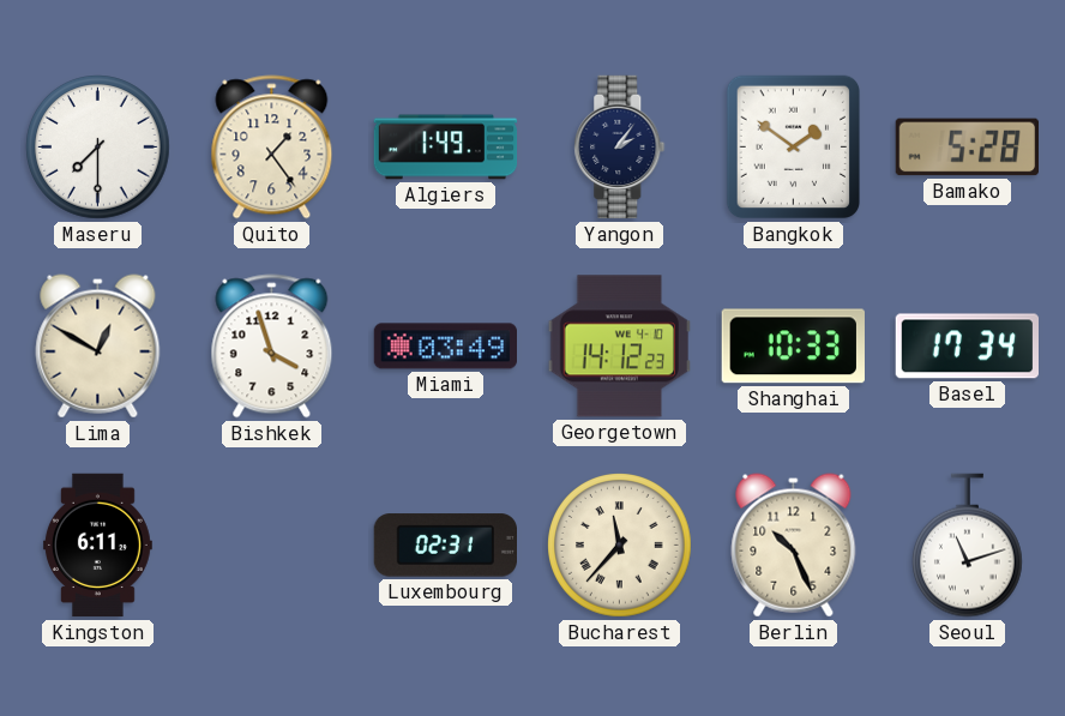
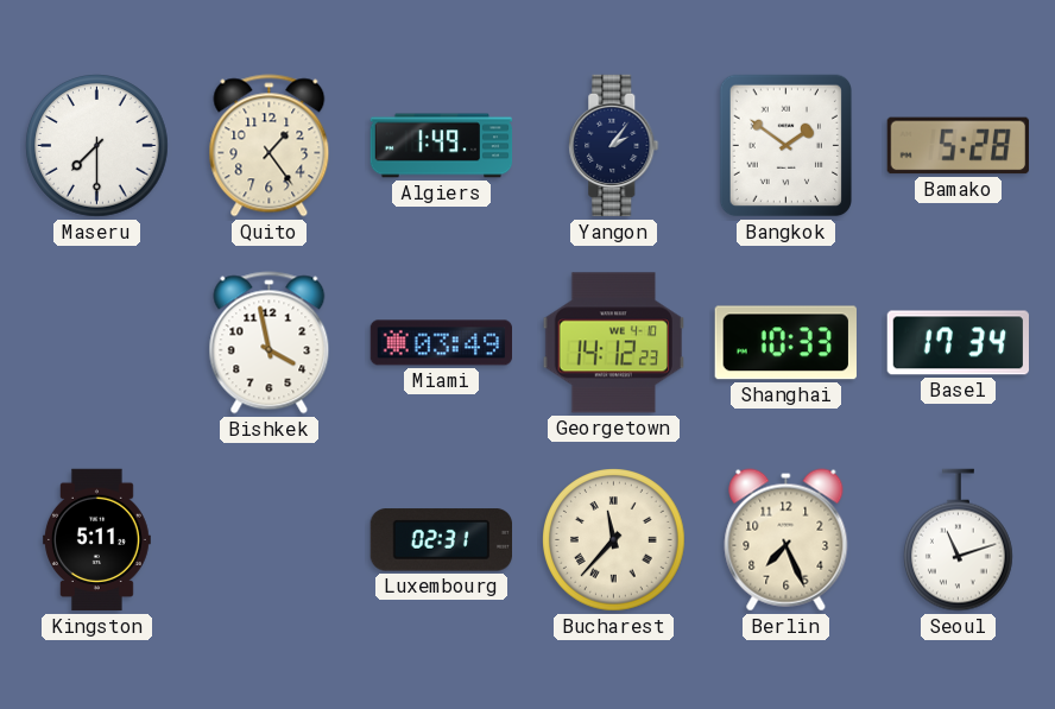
Lima: 12:50 -> none (98, 347)
Bishkek: 3:57 -> 3:58 (270, 343)
Kingston: 6:11 -> 5:11 (96, 540)
Berlin: 10:26 -> 7:26 (786, 540)
